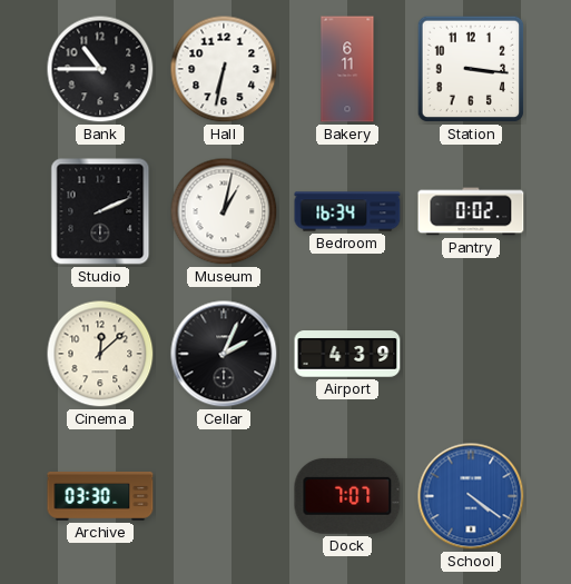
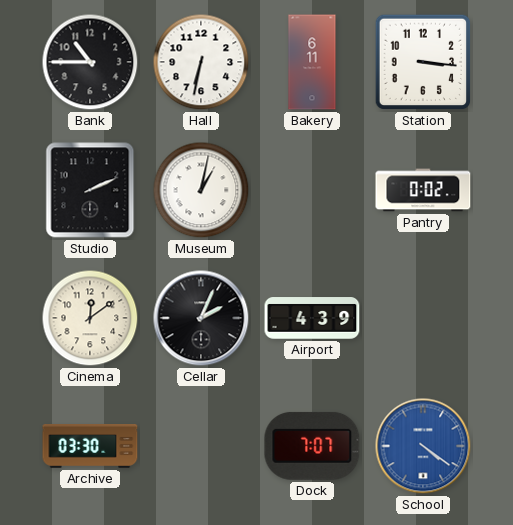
Bedroom: 16:34 -> none (347, 211)
Cinema: 12:08 -> 12:09 (90, 318)
